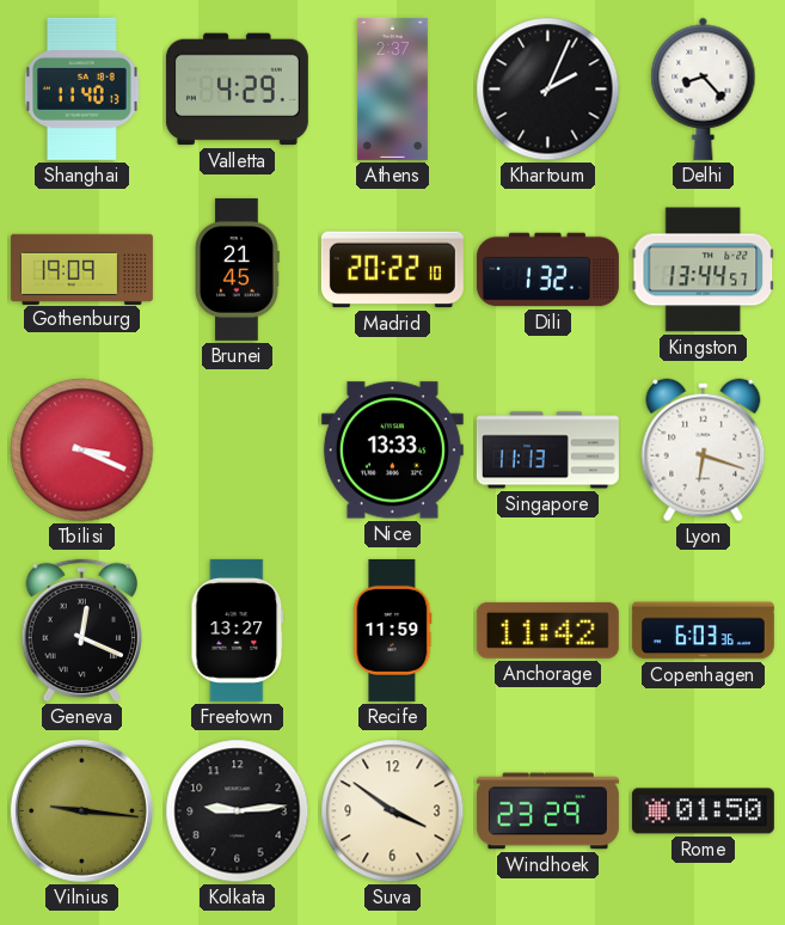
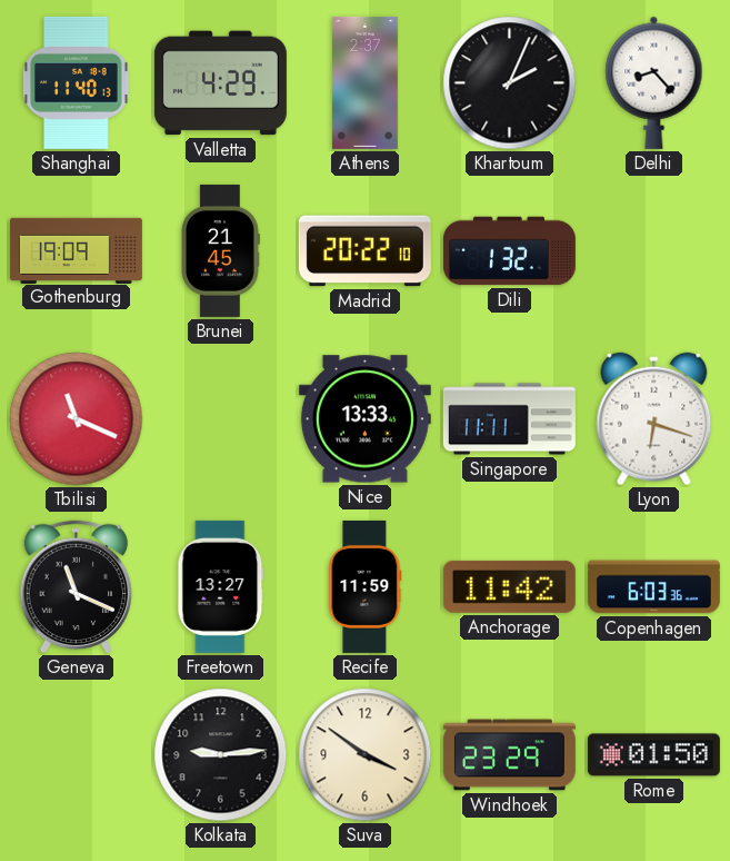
Kingston: 13:44 -> none (704, 270)
Tbilisi: 3:19 -> 11:19 (77, 419)
Singapore: 11:13 -> 11:11 (509, 419)
Geneva: 12:19 -> 11:19 (76, 587)
Vilnius: 9:16 -> none (81, 810)
